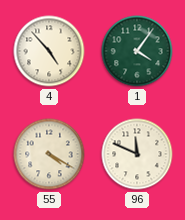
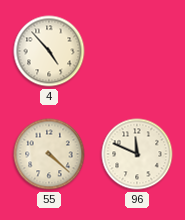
1: 4:06 -> none (137, 51)
55: 4:20 -> 4:22 (49, 154)
